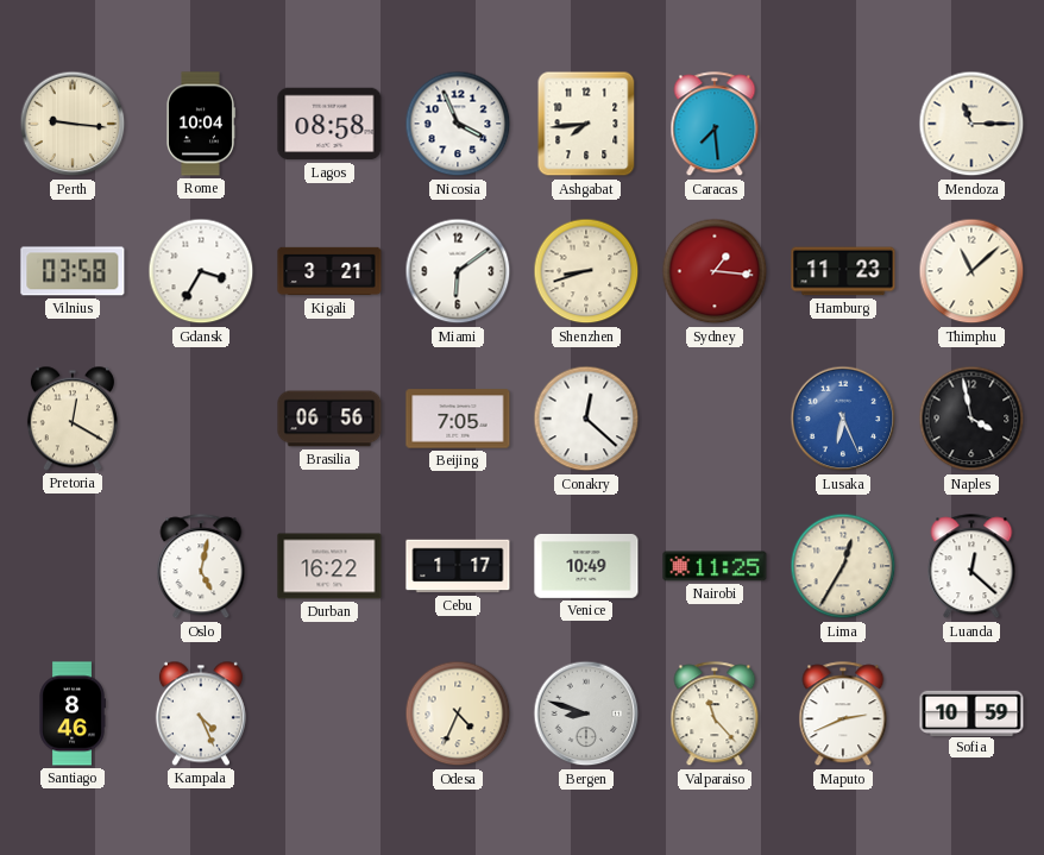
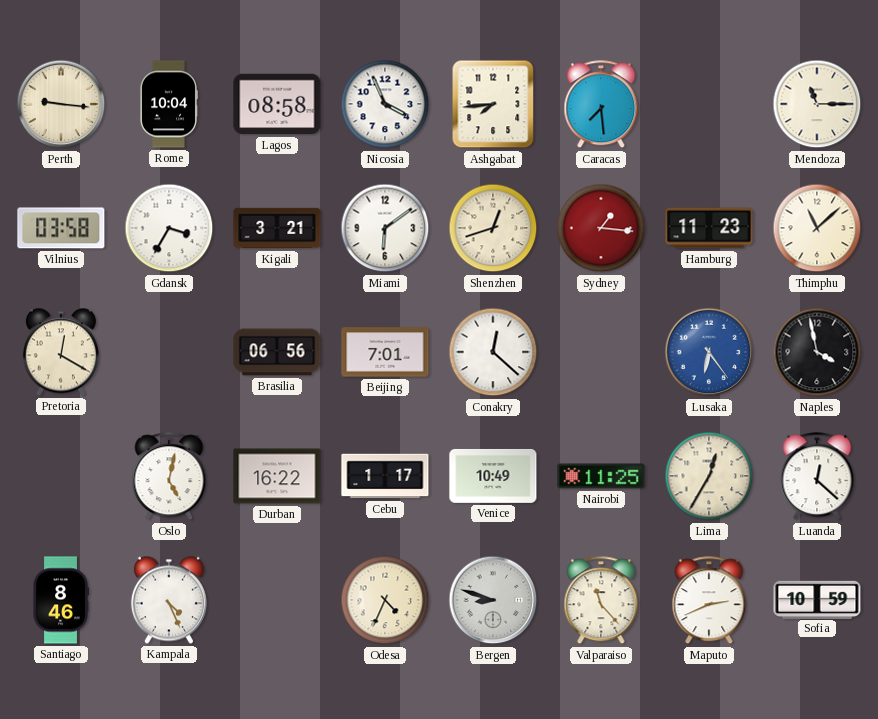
Shenzhen: 8:42 -> 12:42 (493, 228)
Beijing: 7:05 -> 7:01 (385, 352)
Lusaka: 6:26 -> 6:24 (709, 352)
